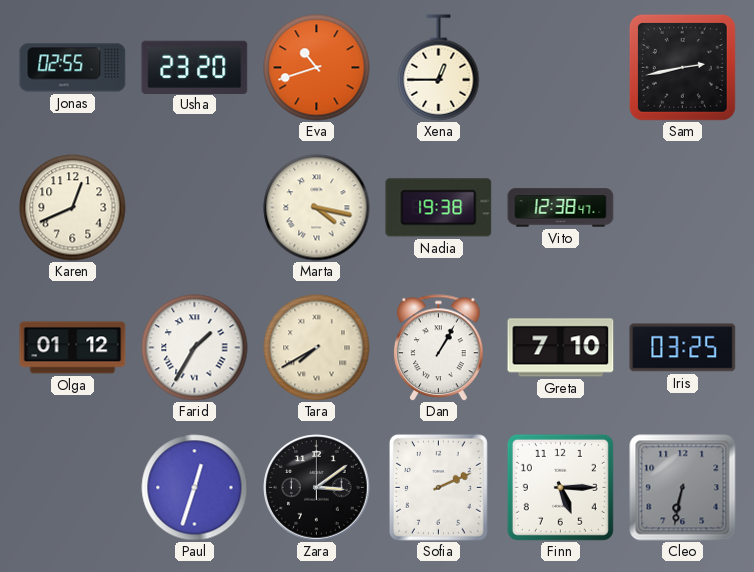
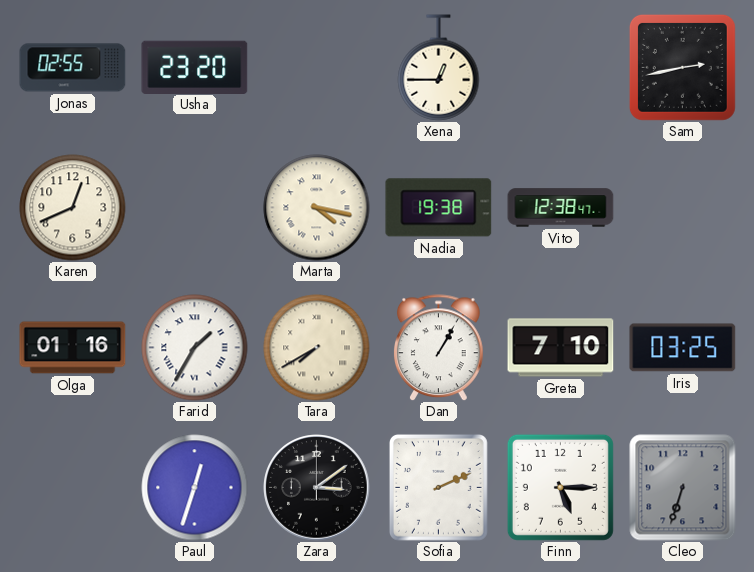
Eva: 10:42 -> none (317, 68)
Olga: 01:12 -> 01:16 (73, 348)
Cleo: 6:32 -> 6:33 (683, 488)
